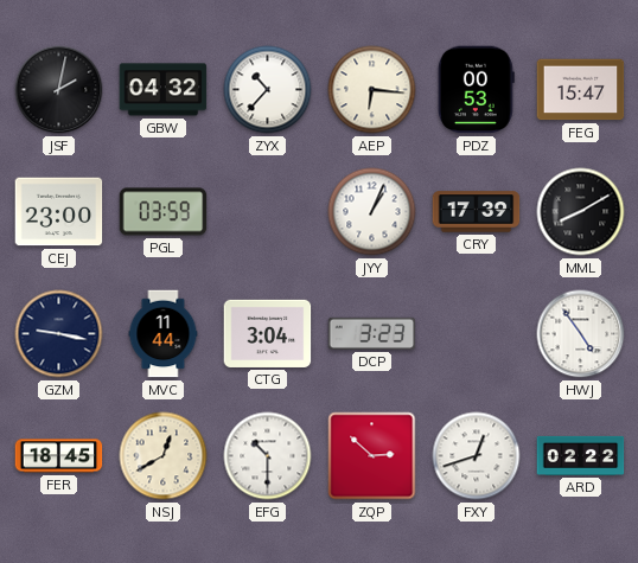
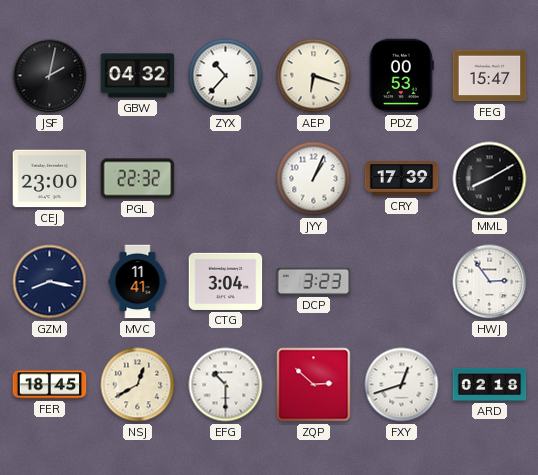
AEP: 6:16 -> 6:18 (314, 76)
PGL: 03:59 -> 22:32 (138, 179)
GZM: 9:17 -> 8:17 (50, 282)
MVC: 11:44 -> 11:41 (138, 282)
HWJ: 4:54 -> 2:54 (490, 282)
ARD: 02:22 -> 02:18 (490, 384)
